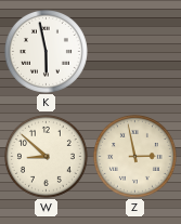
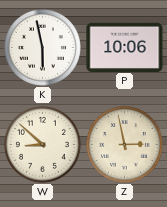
P: none -> 10:06 (125, 47)
